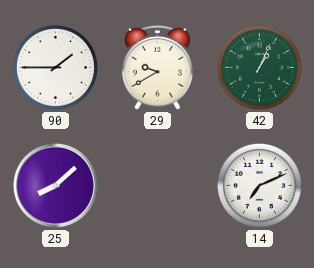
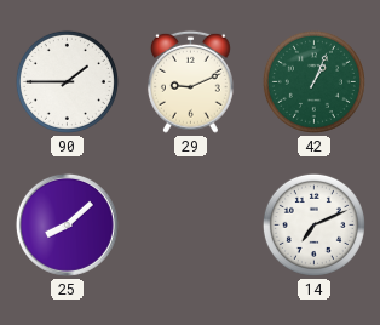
29: 9:40 -> 9:11 (190, 81)
